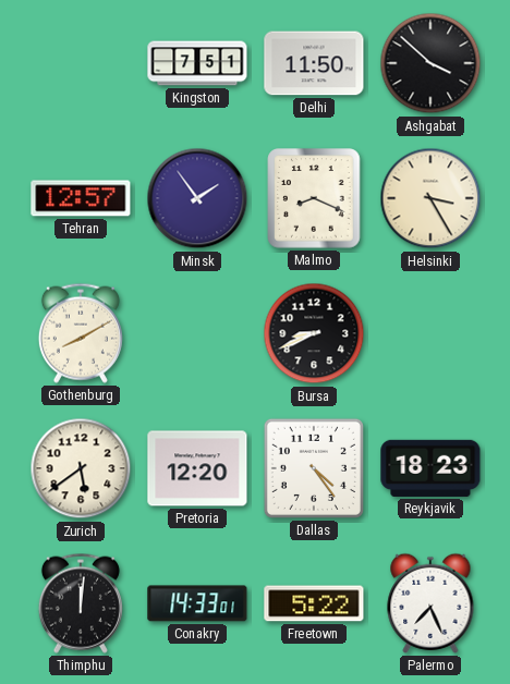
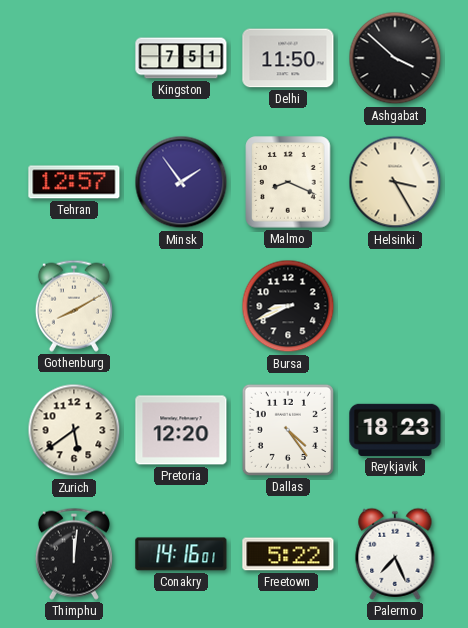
Conakry: 14:33 -> 14:16 (181, 554)
